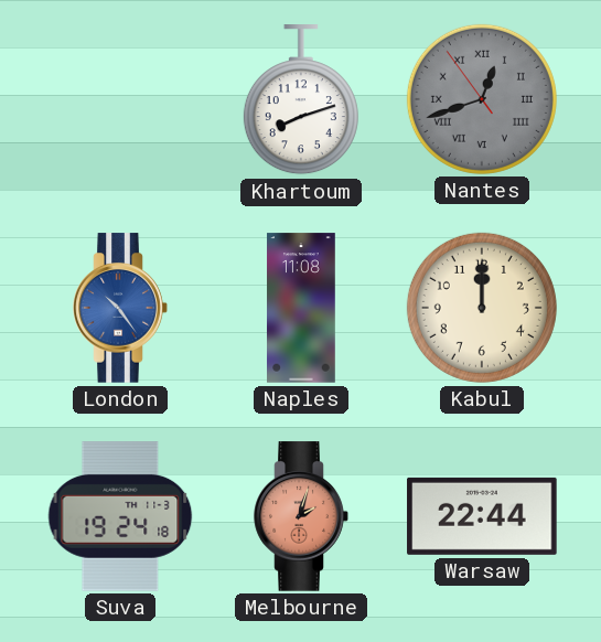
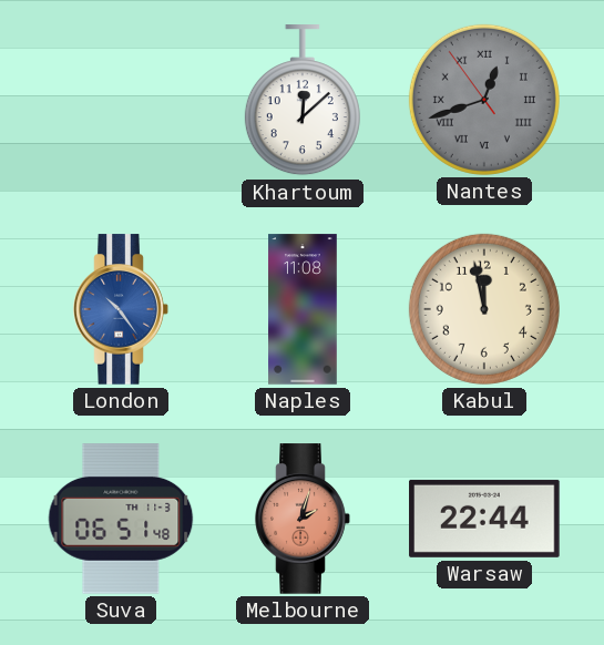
Khartoum: 8:12 -> 12:08 (303, 101)
Kabul: 12:00 -> 11:58 (484, 309)
Suva: 19:24 -> 06:51 (121, 519)
